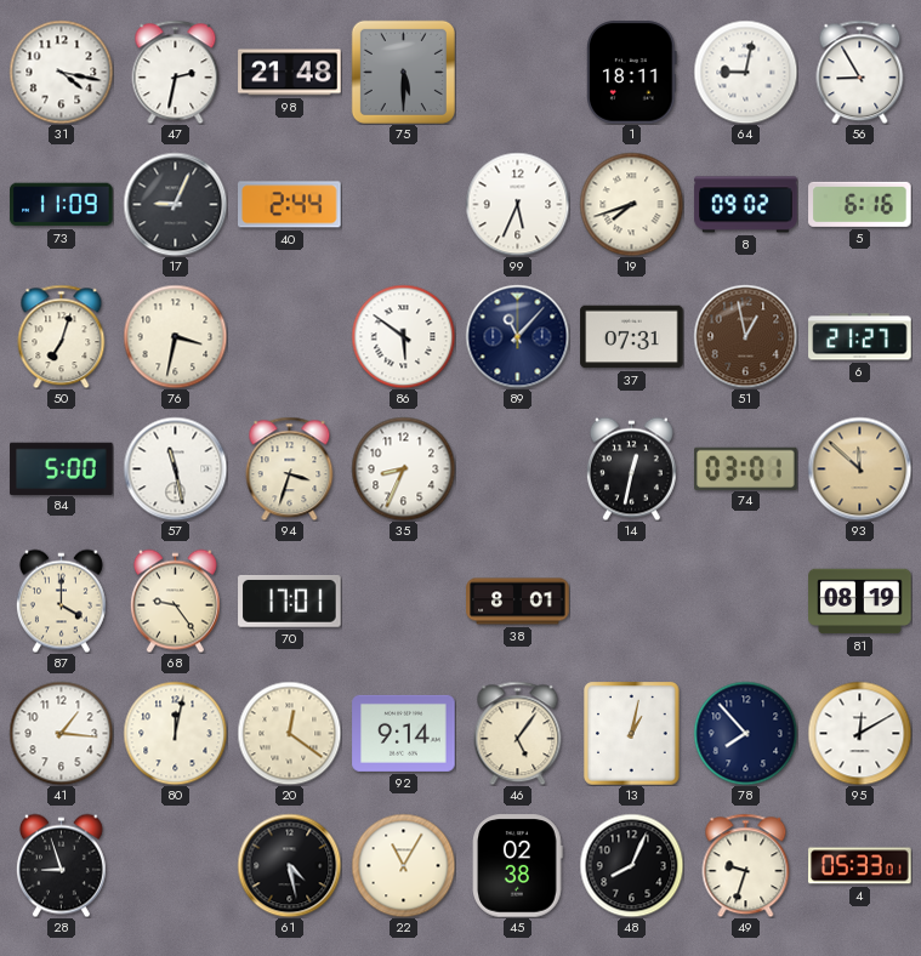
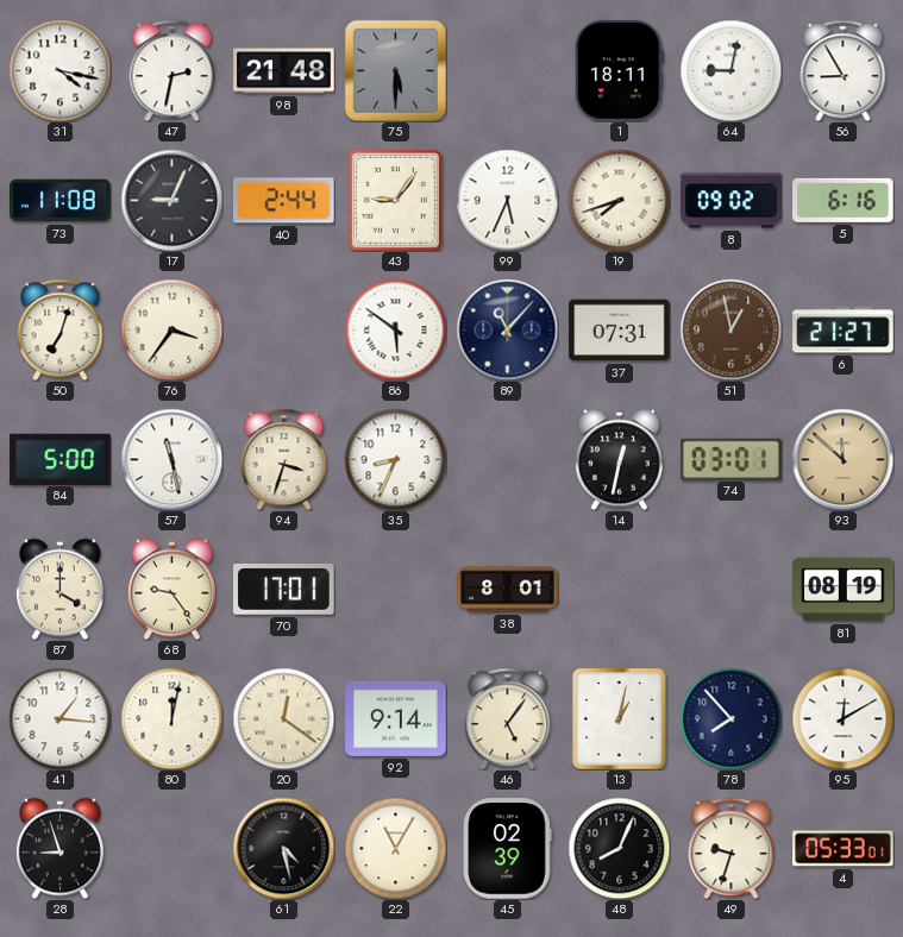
73: 11:09 -> 11:08 (61, 201)
43: none -> 9:06 (396, 201)
76: 3:32 -> 3:36 (171, 329)
45: 02:38 -> 02:39 (508, 849)
